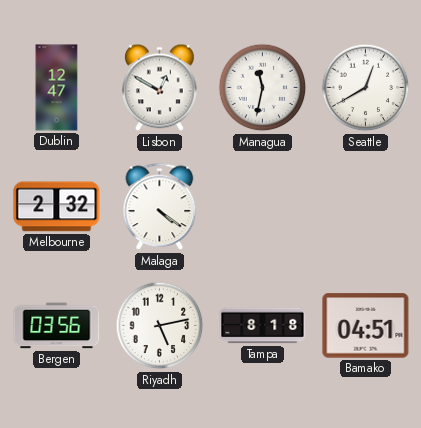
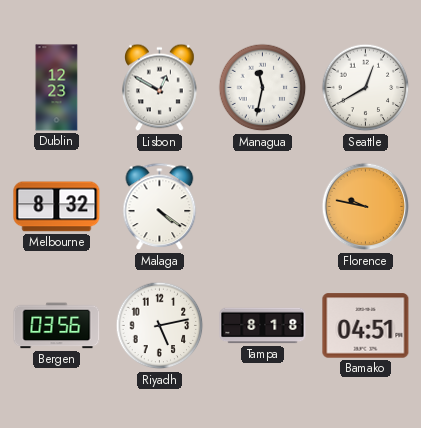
Dublin: 12:47 -> 12:23 (57, 88)
Melbourne: 2:32 -> 8:32 (57, 207)
Florence: none -> 9:47 (366, 207)
